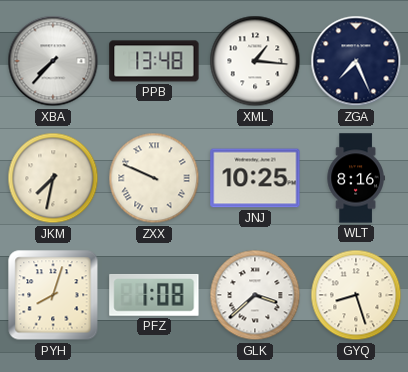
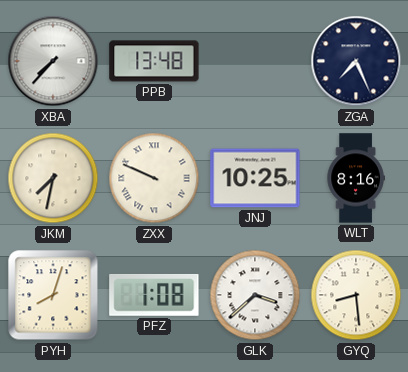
XML: 1:16 -> none (255, 61)
GYQ: 8:27 -> 8:29 (356, 295)
